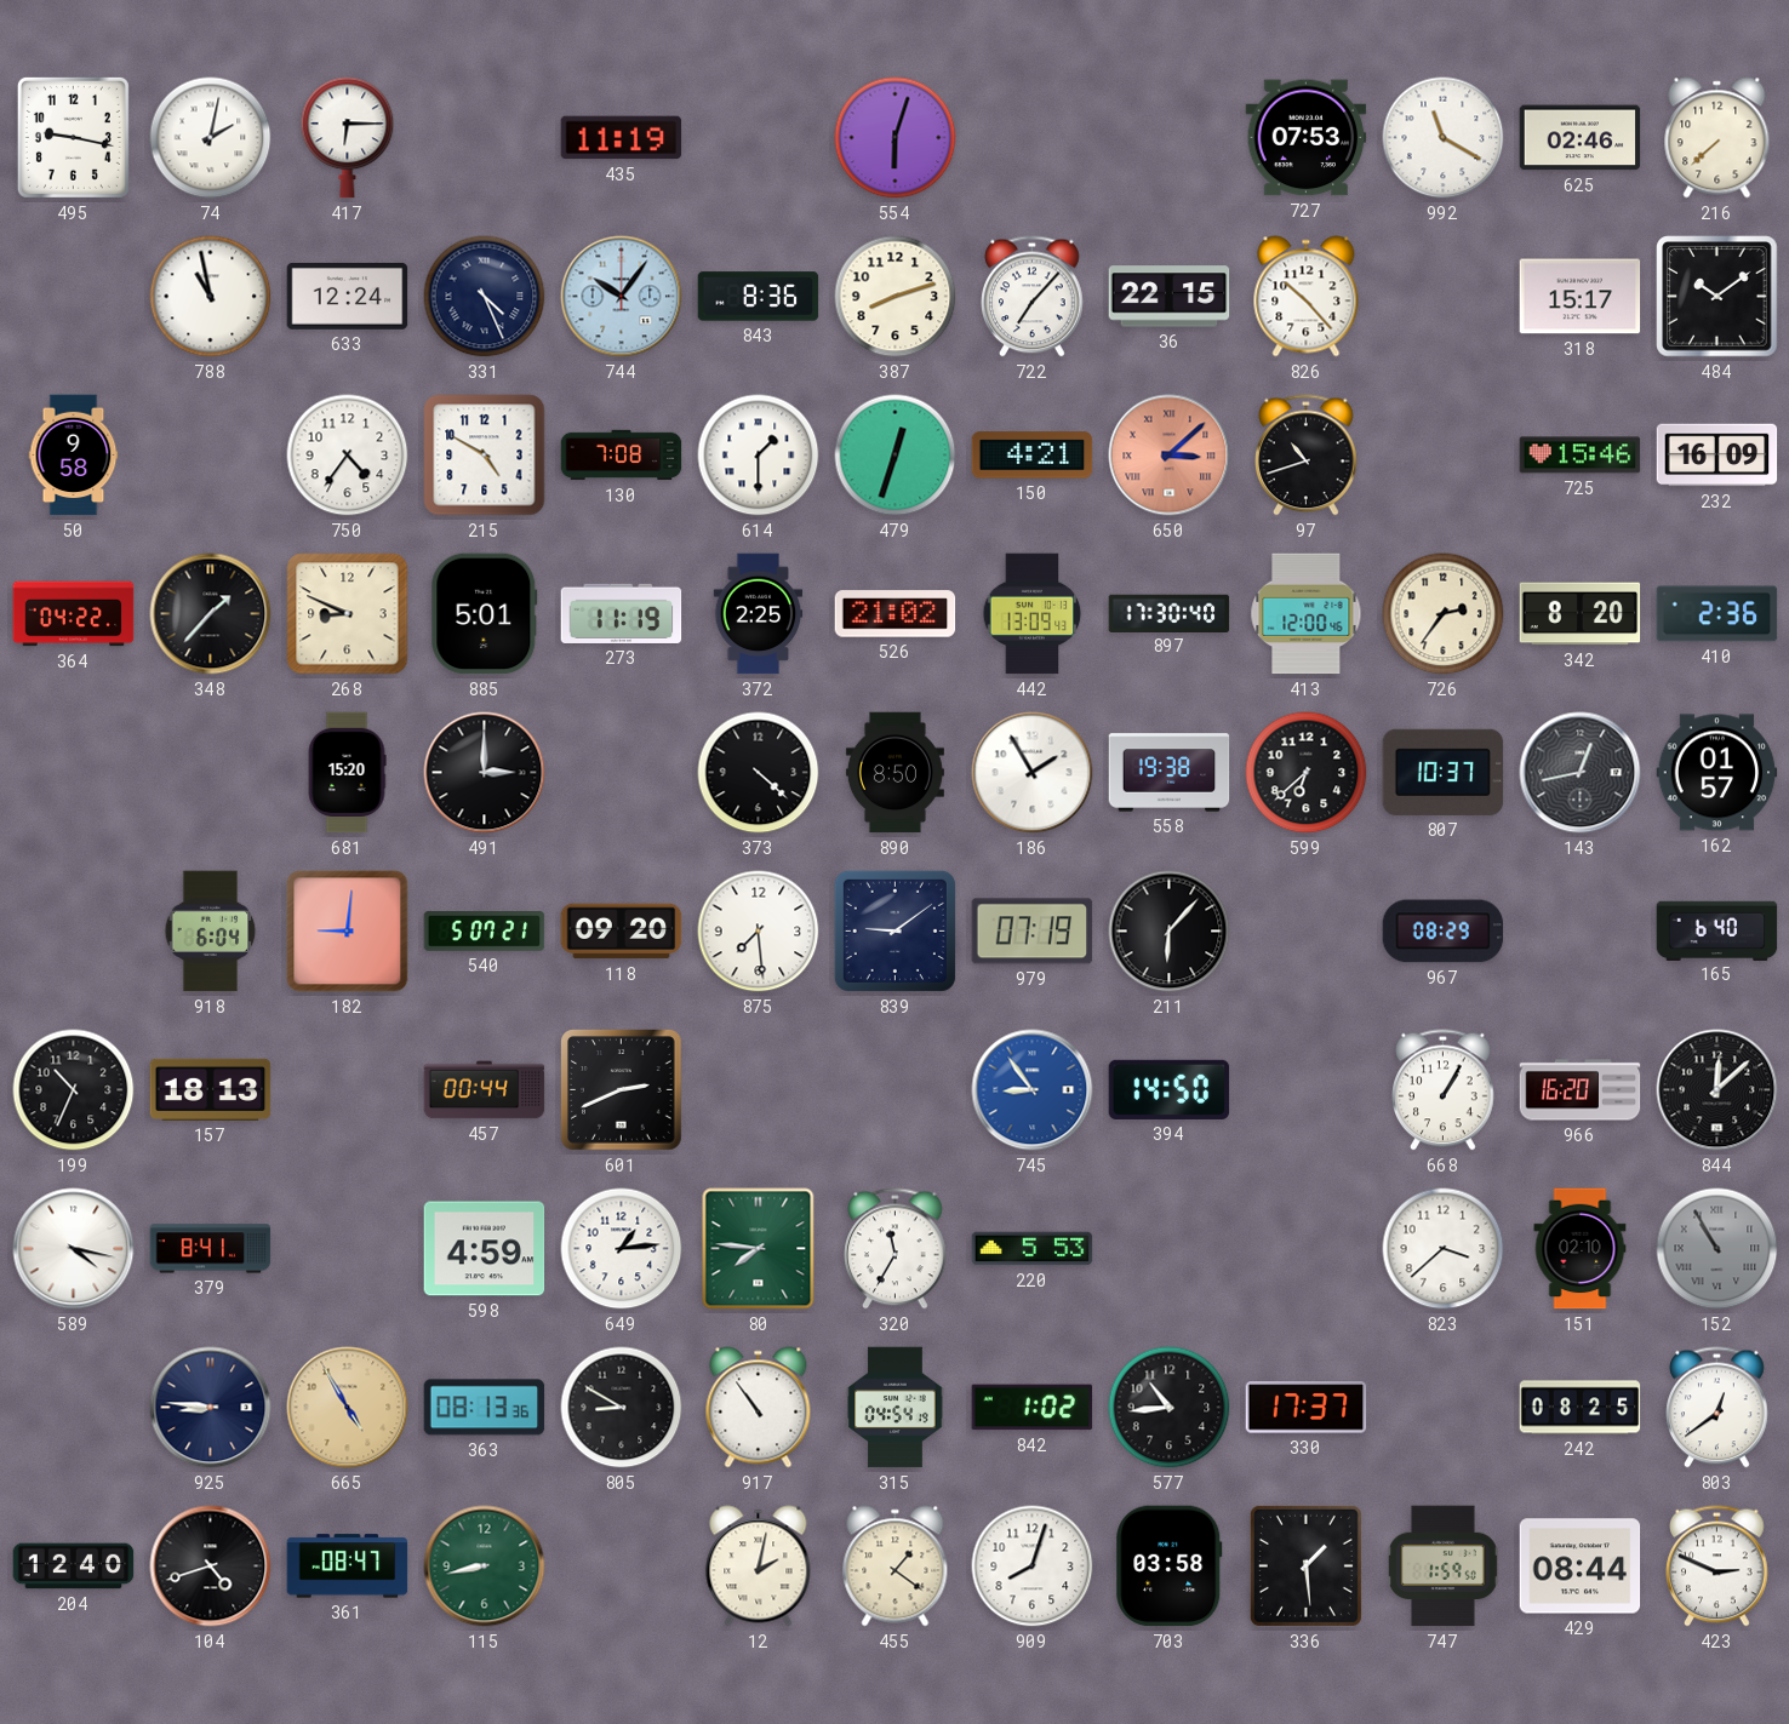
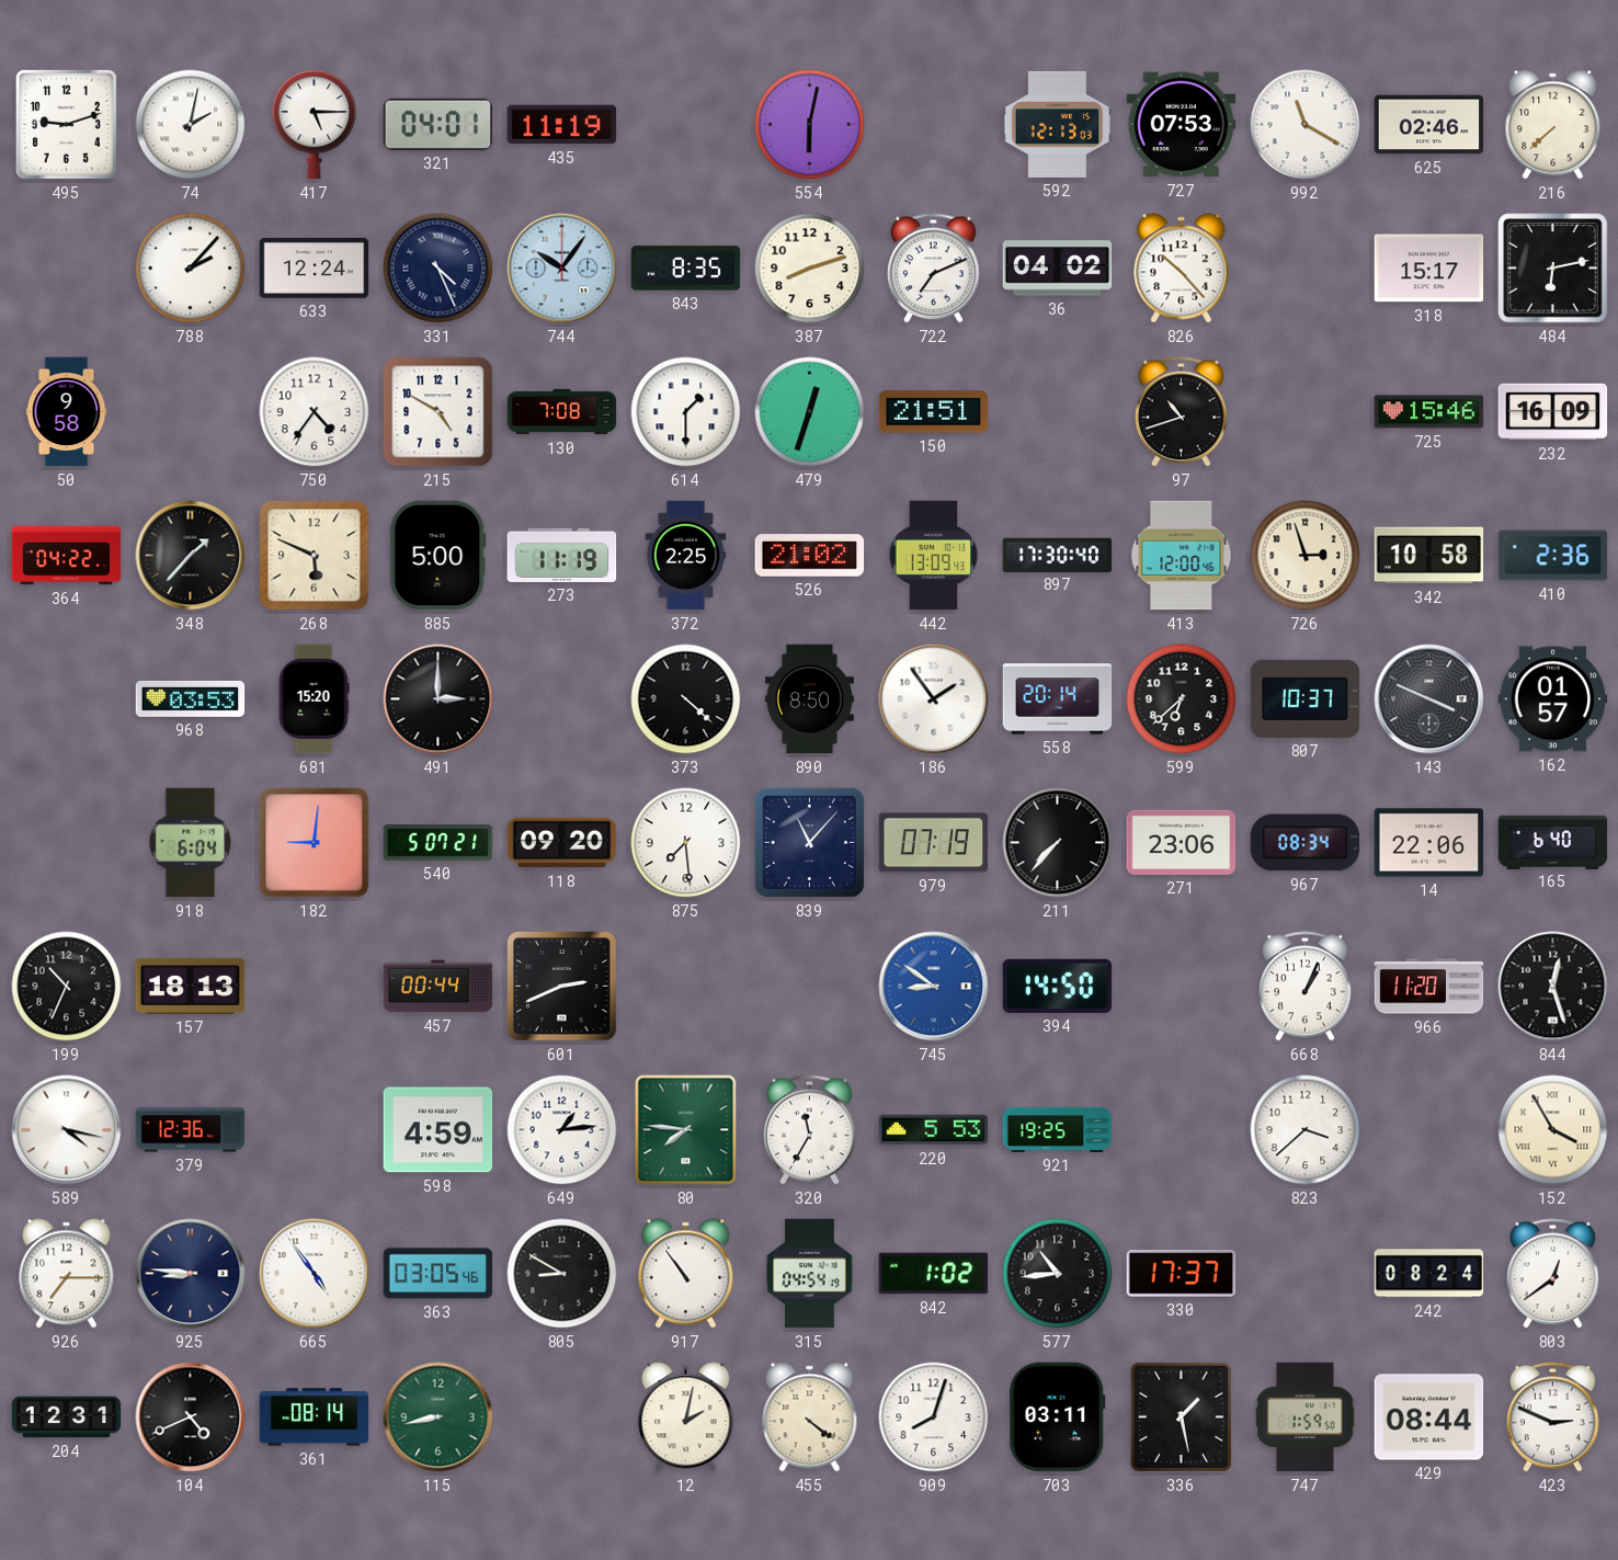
495: 9:17 -> 9:12 (66, 124)
417: 6:15 -> 5:15 (315, 125)
321: none -> 04:01 (438, 124)
554: 6:03 -> 6:02 (810, 125)
592: none -> 12:13 (1058, 124)
788: 10:58 -> 2:07 (191, 269)
843: 8:36 -> 8:35 (686, 269)
722: 7:07 -> 7:11 (934, 269)
36: 22:15 -> 04:02 (1058, 269)
484: 10:09 -> 6:13 (1553, 269)
150: 4:21 -> 21:51 (934, 412)
650: 3:08 -> none (1170, 456)
268: 8:49 -> 5:49 (315, 556)
885: 5:01 -> 5:00 (438, 556)
726: 2:36 -> 2:57 (1306, 556)
342: 8:20 -> 10:58 (1429, 556)
968: none -> 03:53 (191, 698)
186: 1:55 -> 1:54 (934, 699)
558: 19:38 -> 20:14 (1058, 699)
143: 12:43 -> 3:49 (1429, 699)
839: 9:09 -> 11:07 (809, 842)
211: 6:07 -> 7:37 (1058, 843)
271: none -> 23:06 (1182, 842)
967: 08:29 -> 08:34 (1306, 843)
14: none -> 22:06 (1429, 843)
745: 8:54 -> 8:51 (934, 987)
668: 1:05 -> 1:04 (1306, 987)
966: 16:20 -> 11:20 (1429, 987)
844: 12:08 -> 12:27 (1553, 987)
379: 8:41 -> 12:36 (191, 1130)
921: none -> 19:25 (1058, 1129)
151: 02:10 -> none (1581, 1249)
152: 10:55 -> 3:55 (1553, 1130)
152 dial: grey -> cream (1553, 1130)
926: none -> 7:15 (67, 1274)
665: 4:55 -> 4:54 (315, 1274)
665 dial: champagne -> white (315, 1274)
363: 08:13 -> 03:05 (438, 1274)
242: 08:25 -> 08:24 (1429, 1274)
204: 12:40 -> 12:31 (67, 1417)
104: 4:42 -> 4:41 (191, 1417)
361: 08:47 -> 08:14 (315, 1417)
455: 1:21 -> 4:21 (810, 1417)
703: 03:58 -> 03:11 (1058, 1417)
336: 1:29 -> 1:28 (1181, 1416)
